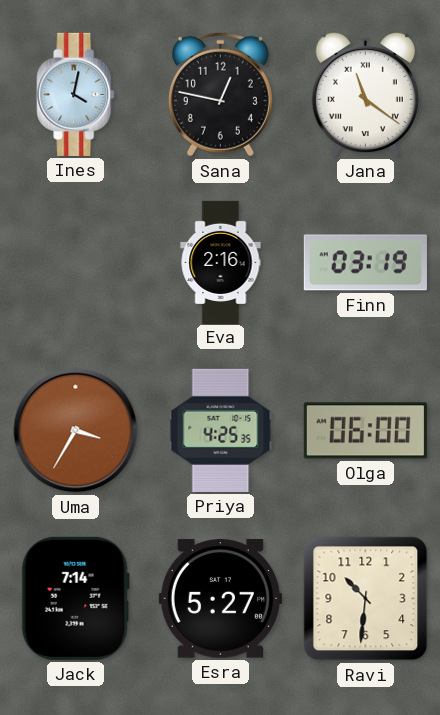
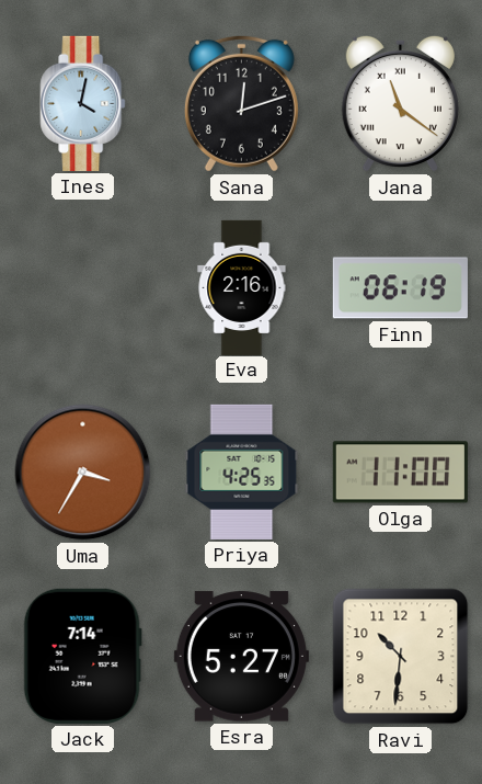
Sana: 12:47 -> 12:12 (241, 103)
Finn: 03:19 -> 06:19 (400, 288)
Olga: 06:00 -> 11:00 (400, 473)
